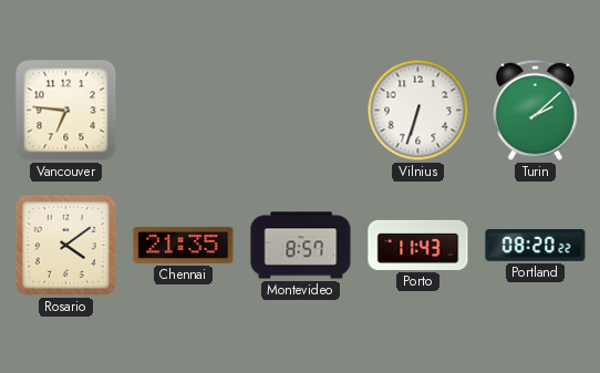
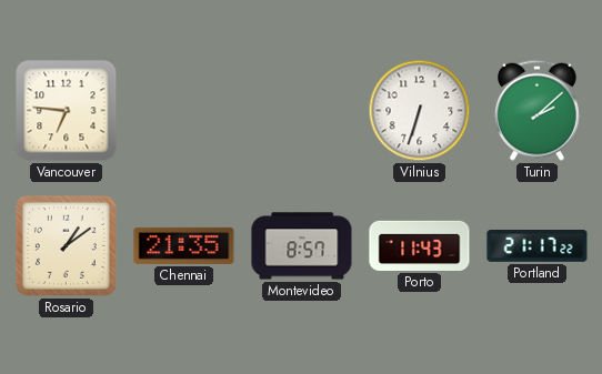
Rosario: 4:09 -> 1:09 (66, 245)
Portland: 08:20 -> 21:17 (538, 246)
